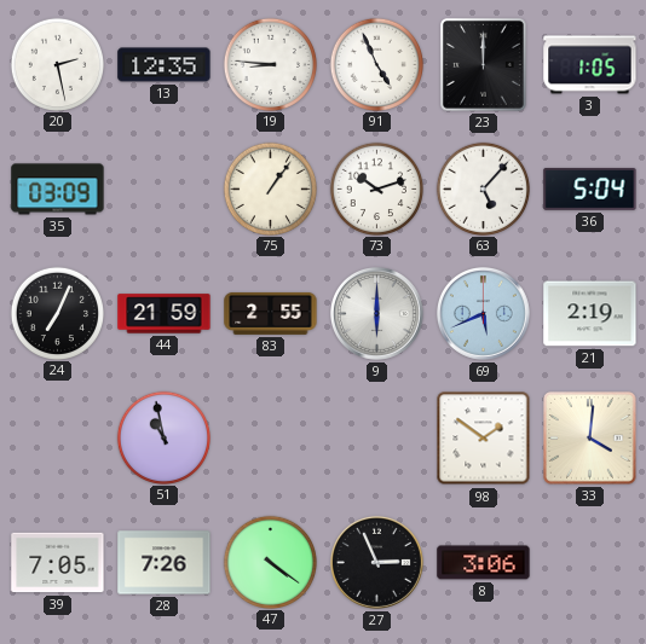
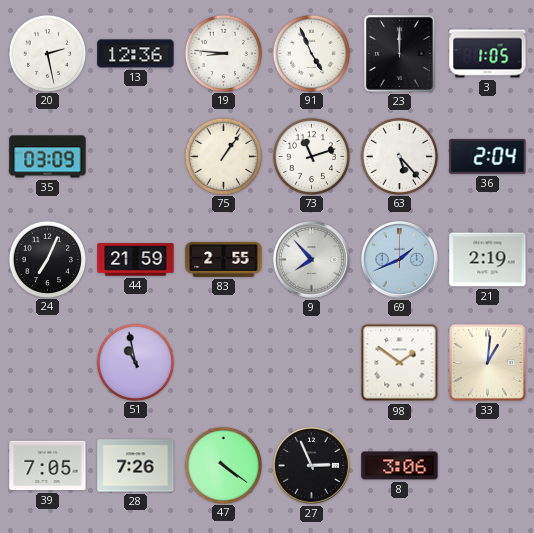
13: 12:35 -> 12:36 (136, 54)
73: 10:12 -> 11:12 (311, 156)
63: 5:07 -> 5:23 (399, 156)
36: 5:04 -> 2:04 (488, 156)
9: 6:00 -> 7:53 (311, 259)
69: 5:41 -> 1:41 (399, 259)
33: 4:01 -> 1:01 (488, 363)
